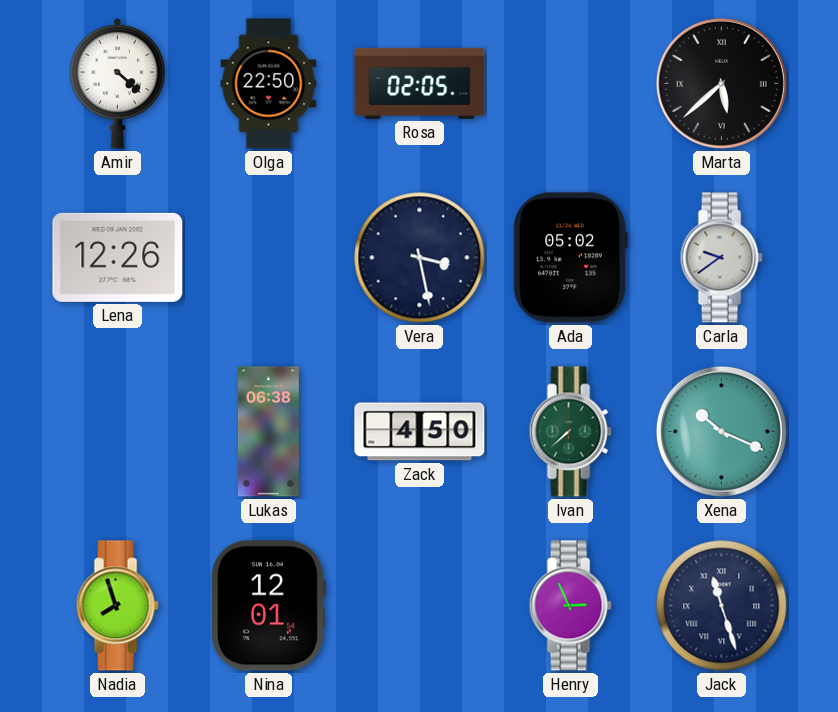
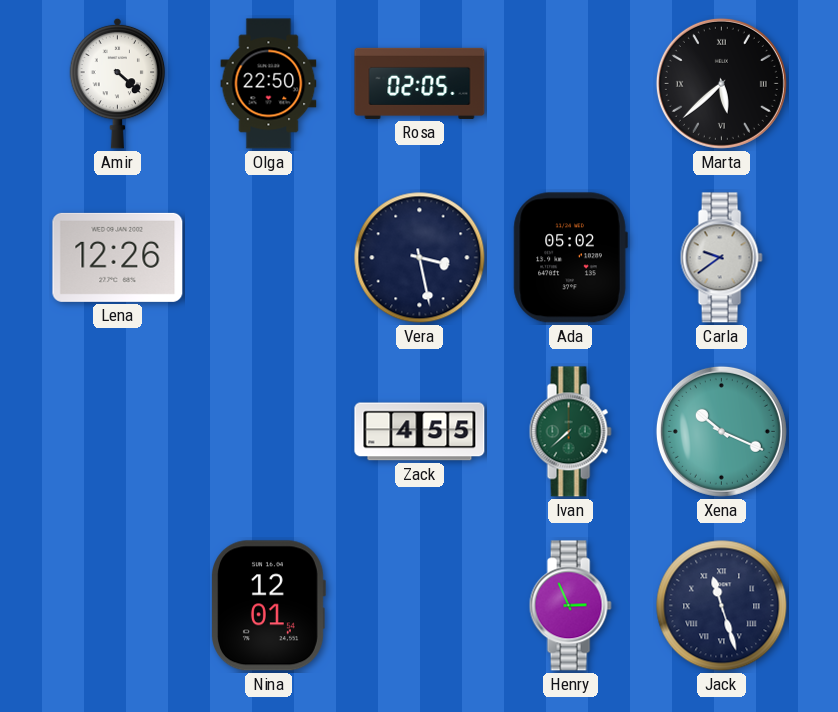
Lukas: 06:38 -> none (268, 432)
Zack: 4:50 -> 4:55 (420, 432)
Nadia: 7:57 -> none (117, 606)
